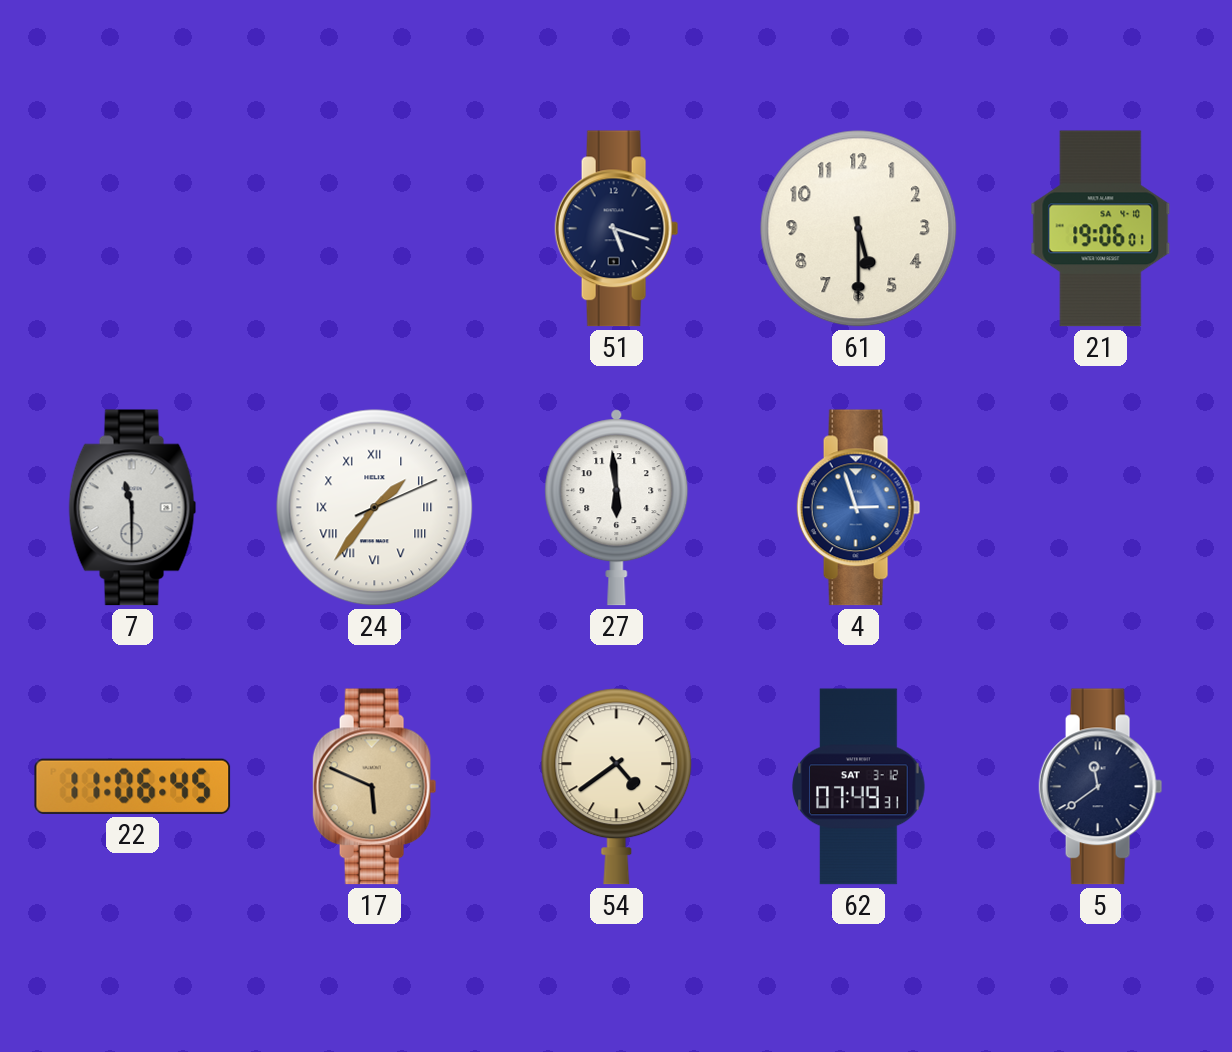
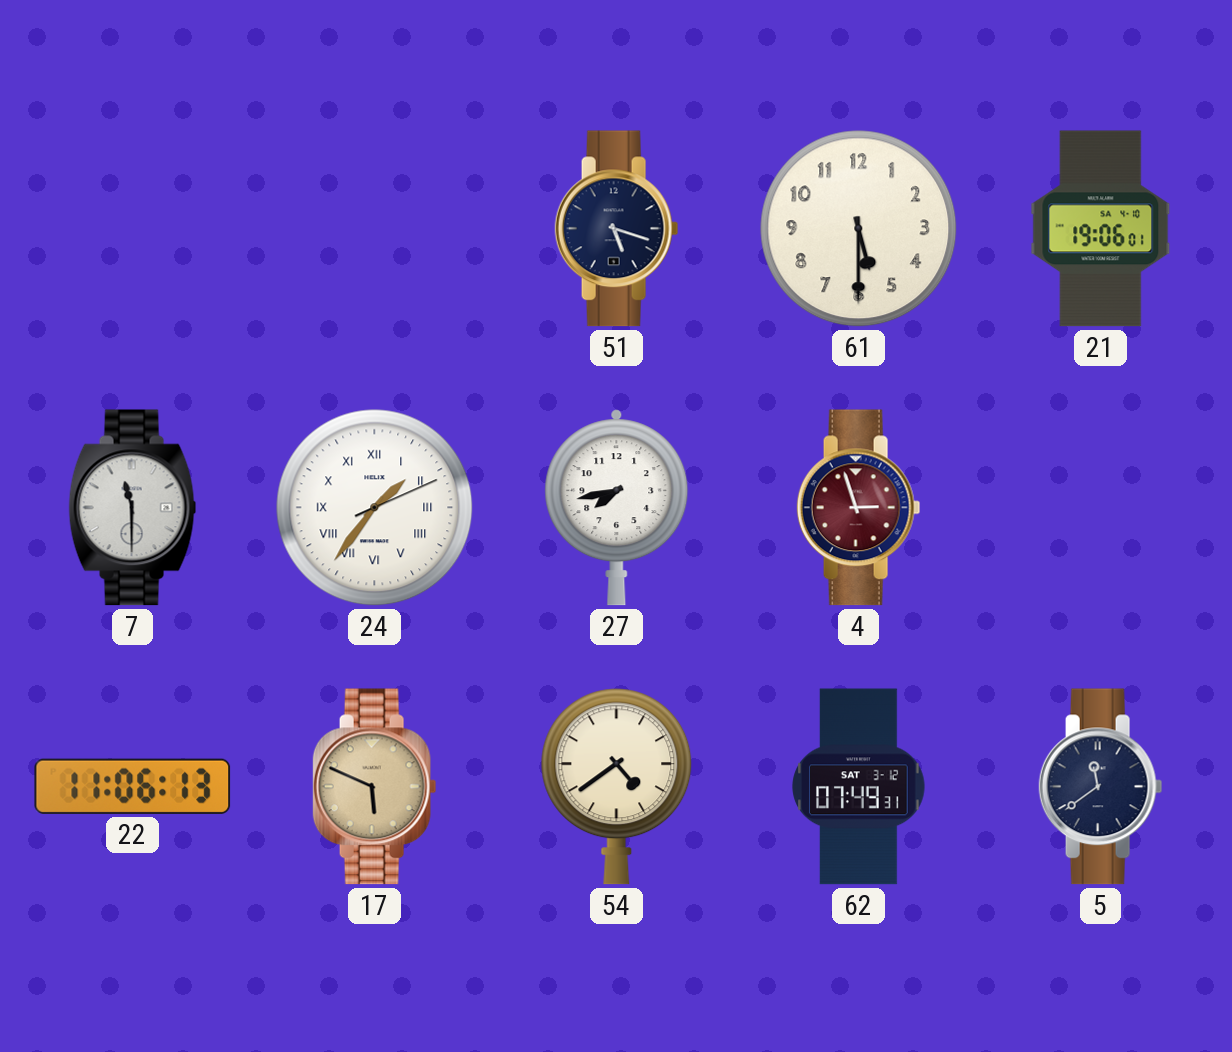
27: 5:59 -> 7:43 (617, 508)
4 dial: blue -> burgundy (859, 508)
22: 11:06:45 -> 11:06:13 (133, 786)
